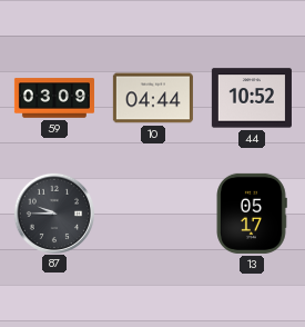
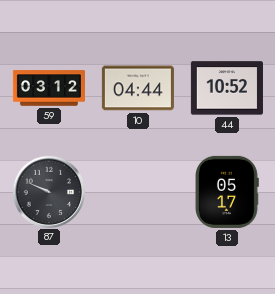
59: 03:09 -> 03:12 (49, 88)
87: 9:45 -> 9:49 (48, 191)
